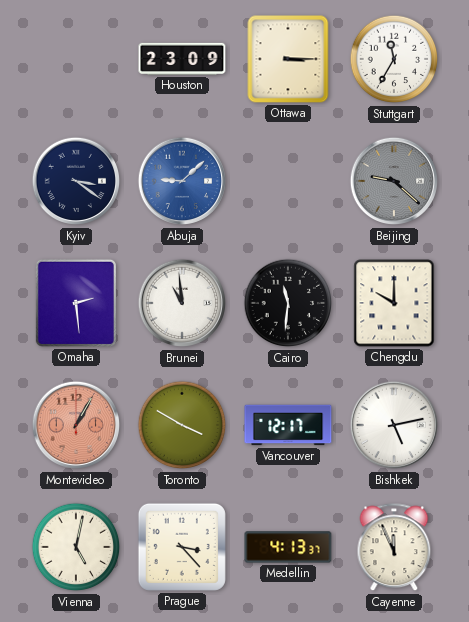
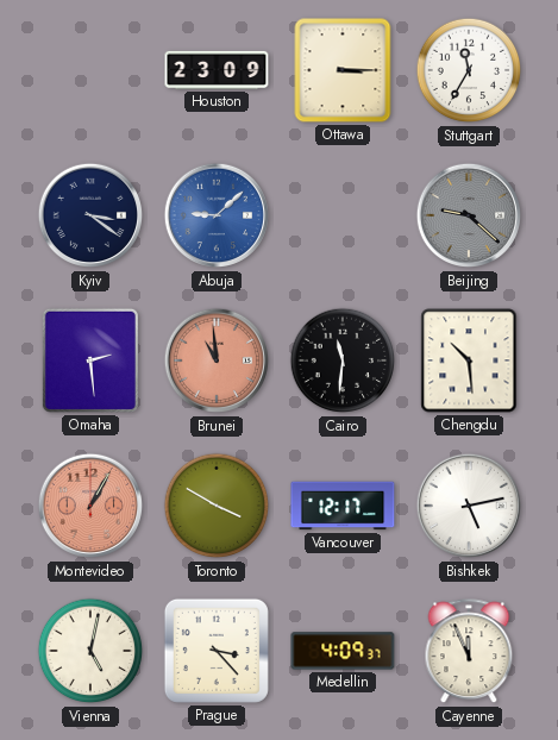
Brunei dial: white -> salmon (217, 360)
Chengdu: 10:00 -> 10:29 (469, 360)
Medellin: 4:13 -> 4:09 (343, 651)
